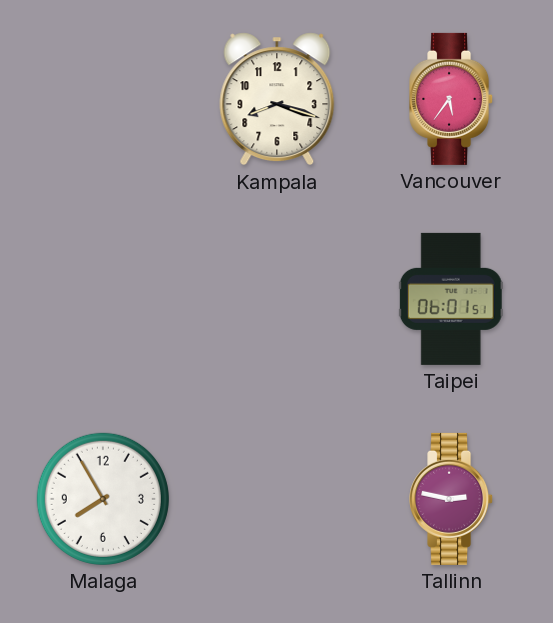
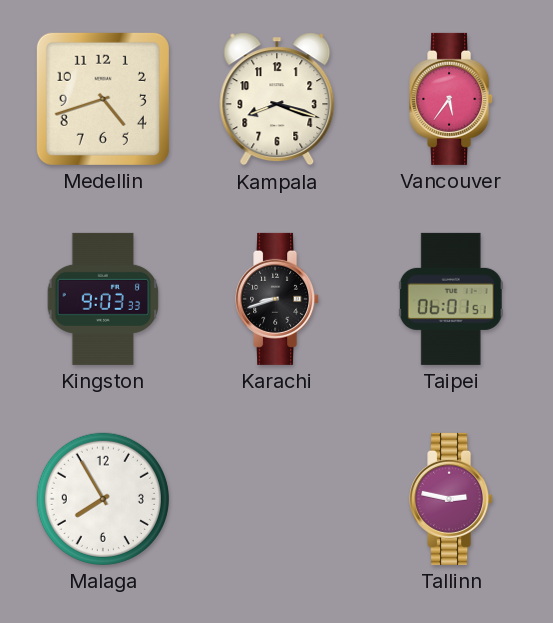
Medellin: none -> 4:42 (103, 99)
Kingston: none -> 9:03 (103, 299)
Karachi: none -> 8:42 (278, 299)
